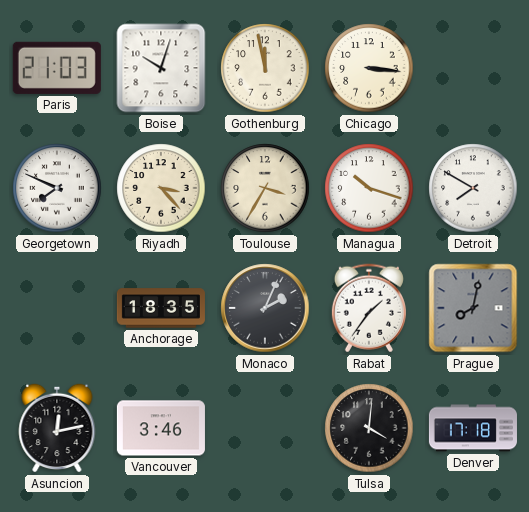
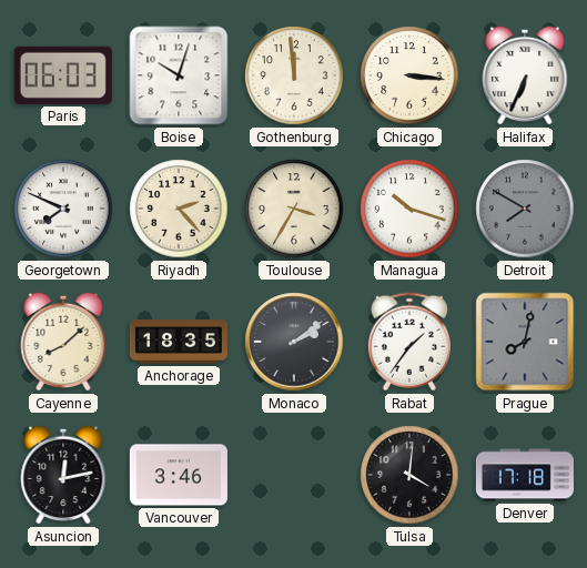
Paris: 21:03 -> 06:03 (63, 75)
Gothenburg: 11:58 -> 11:59 (294, 75)
Halifax: none -> 6:34 (525, 75)
Riyadh: 3:23 -> 2:23 (179, 209)
Detroit dial: white -> grey (525, 209)
Cayenne: none -> 8:08 (63, 342)
Monaco: 2:04 -> 2:09 (294, 342)
